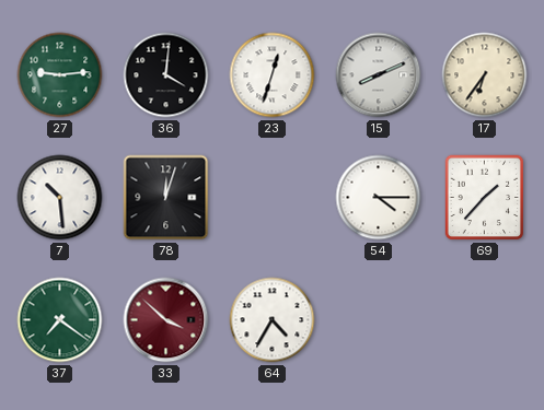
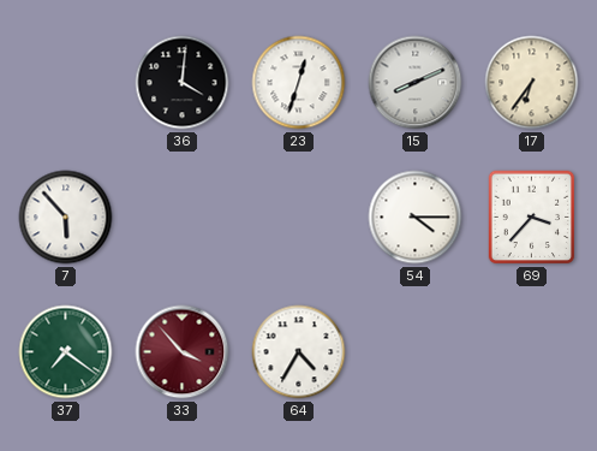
27: 9:14 -> none (60, 75)
7: 10:29 -> 5:53 (66, 218)
78: 12:03 -> none (166, 198)
69: 1:37 -> 3:37 (532, 218)
33: 3:52 -> 3:53 (183, 352)
